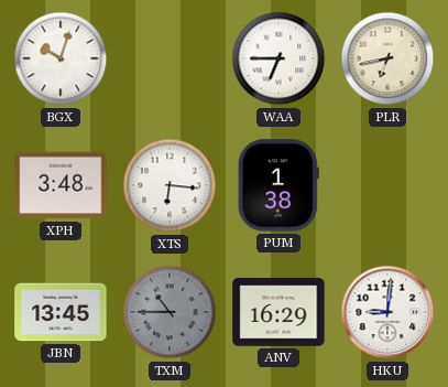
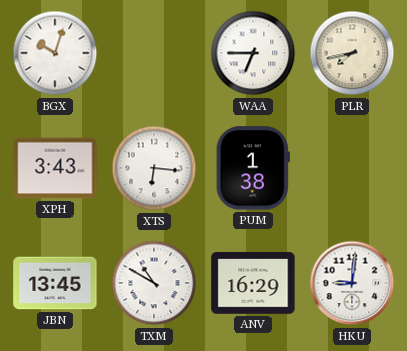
PLR: 6:43 -> 7:43 (352, 53)
XPH: 3:48 -> 3:43 (55, 168)
TXM: 10:45 -> 10:50 (154, 283)
TXM dial: grey -> white (154, 283)
